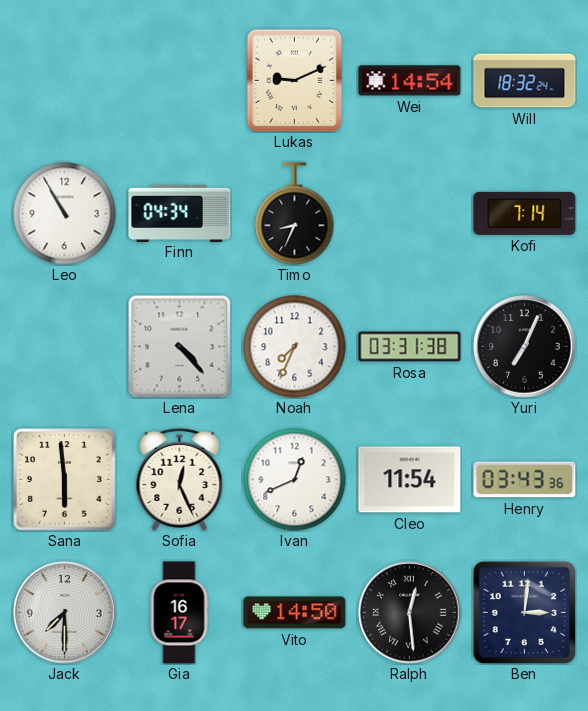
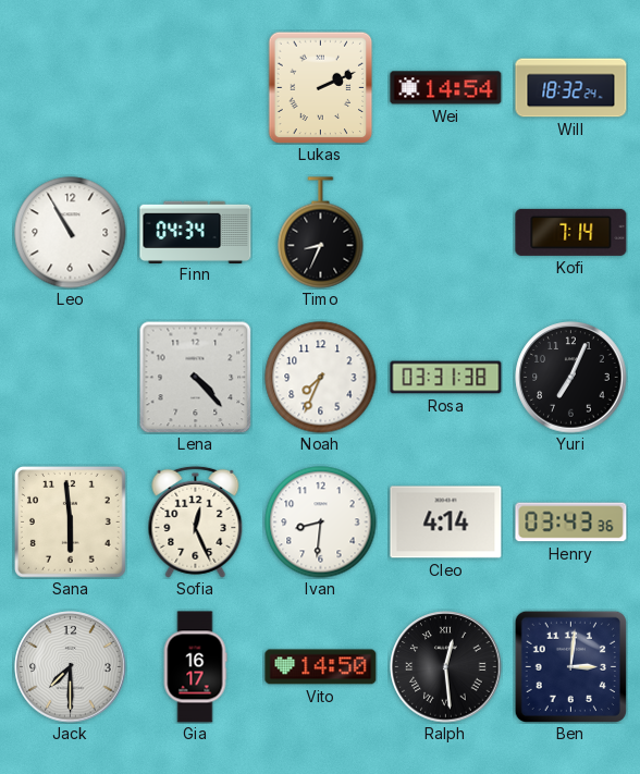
Lukas: 9:11 -> 2:11 (321, 87)
Ivan: 12:41 -> 8:31 (321, 523)
Cleo: 11:54 -> 4:14 (446, 523)
